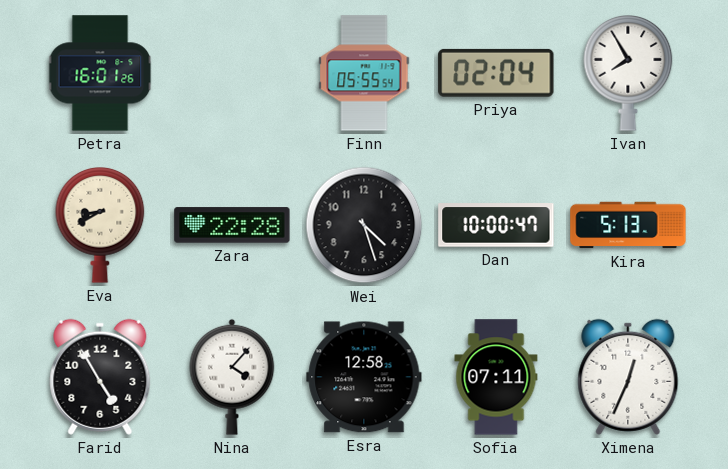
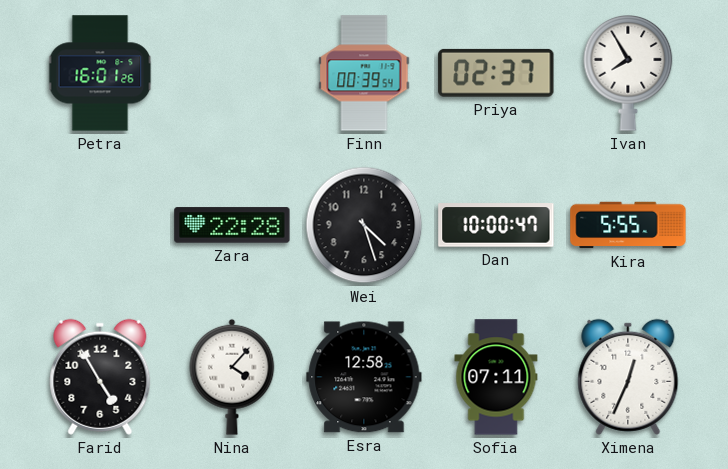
Finn: 05:55 -> 00:39 (364, 73)
Priya: 02:04 -> 02:37 (496, 73)
Eva: 8:40 -> none (100, 226)
Kira: 5:13 -> 5:55 (628, 225)
